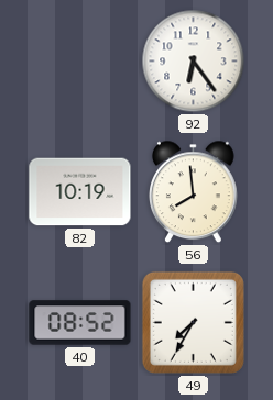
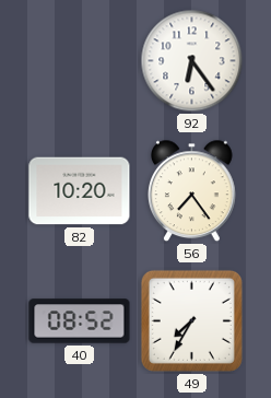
82: 10:19 -> 10:20 (80, 191)
56: 7:59 -> 7:24 (192, 191)
